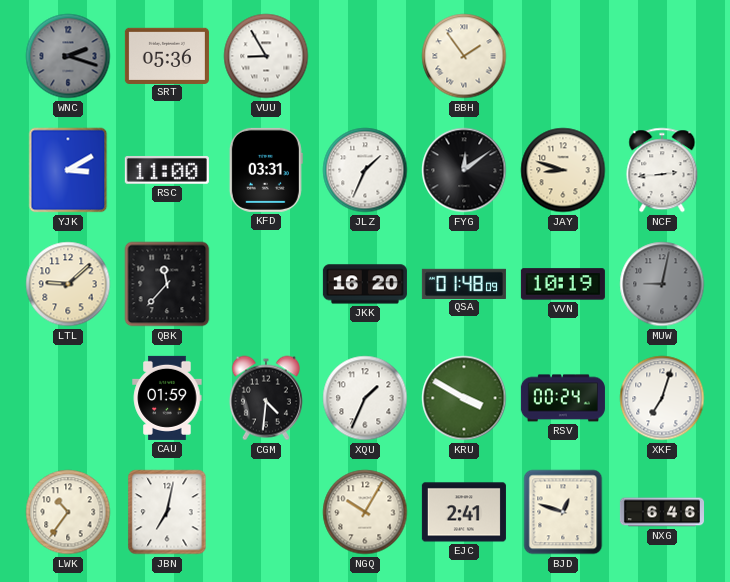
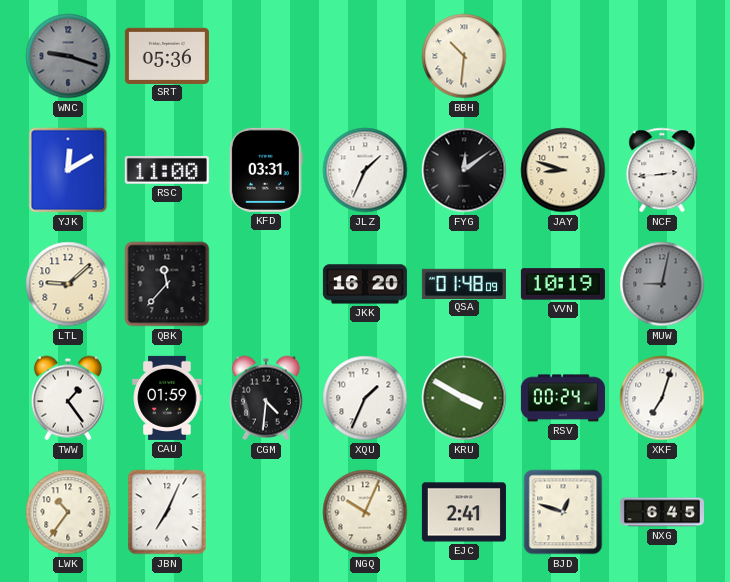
WNC: 2:18 -> 9:18 (68, 56)
VUU: 8:55 -> none (266, 56)
BBH: 1:54 -> 10:31 (464, 56)
YJK: 3:10 -> 12:10 (68, 170)
TWW: none -> 1:24 (68, 398)
JBN: 7:02 -> 7:04 (167, 512)
NGQ: 10:05 -> 10:04 (365, 512)
NXG: 6:46 -> 6:45 (662, 512)
